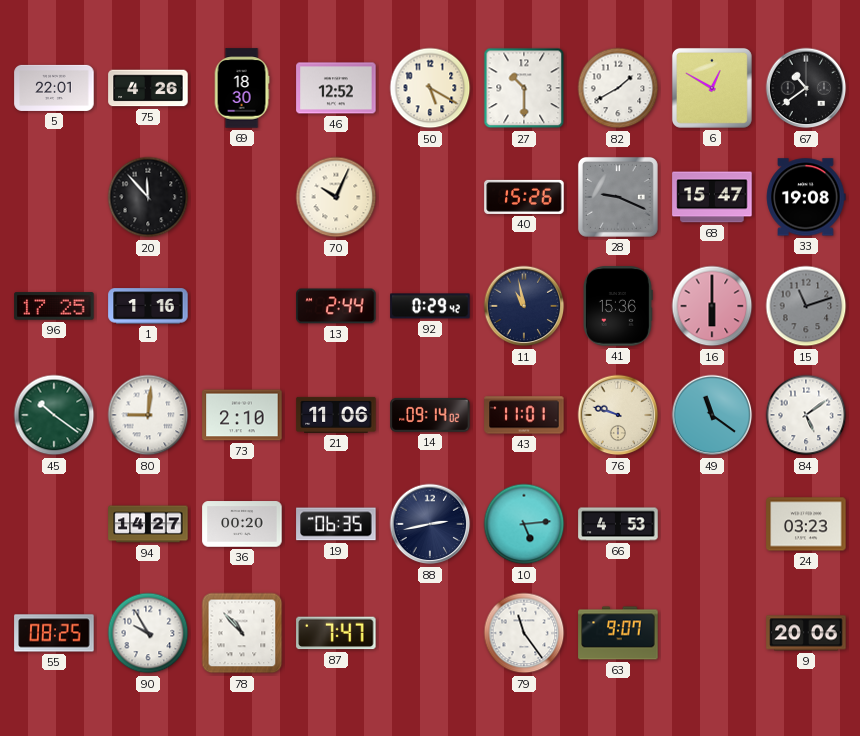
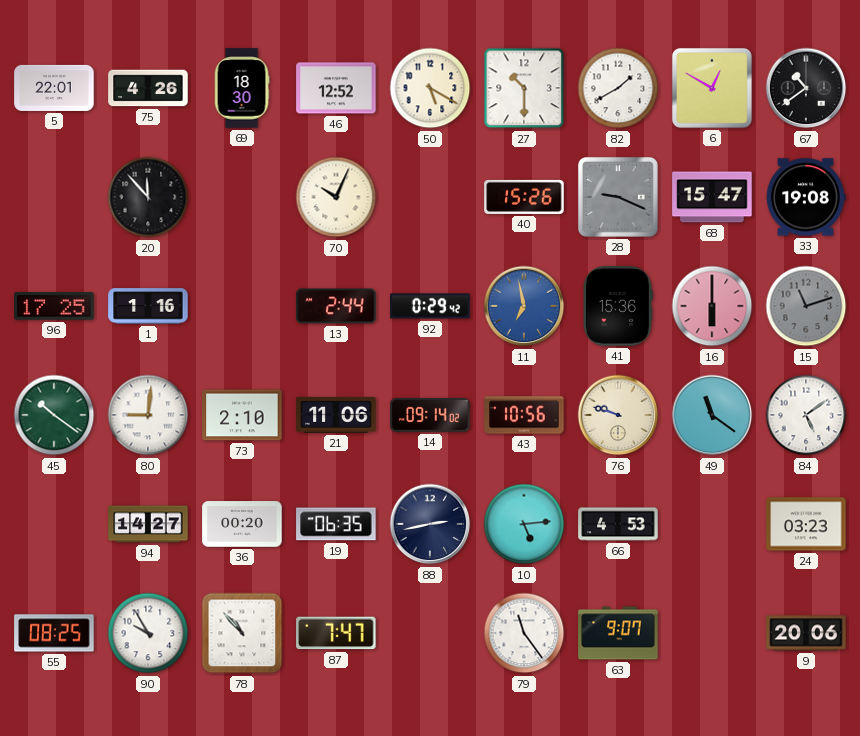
11: 10:58 -> 6:58 (524, 306)
11 dial: navy -> blue (524, 306)
43: 11:01 -> 10:56 (524, 415)
